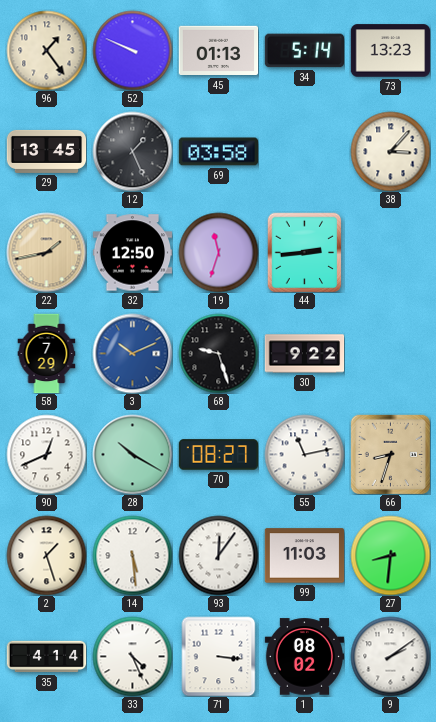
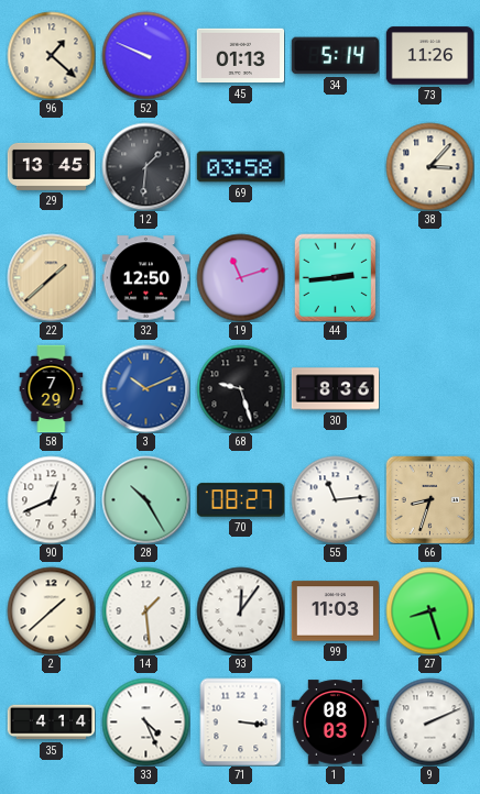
96: 1:24 -> 1:22 (51, 55)
73: 13:23 -> 11:26 (429, 56)
12: 1:26 -> 1:31 (145, 166)
22: 1:43 -> 1:38 (51, 277)
19: 11:33 -> 11:12 (240, 277)
30: 9:22 -> 8:36 (335, 389)
28: 10:20 -> 10:25 (145, 499)
55: 11:13 -> 11:14 (335, 499)
2: 1:27 -> 1:38 (51, 610)
14: 5:29 -> 1:29 (145, 610)
27: 8:31 -> 8:27 (429, 610)
1: 08:02 -> 08:03 (335, 723)
9: 2:09 -> 2:11 (429, 721)
